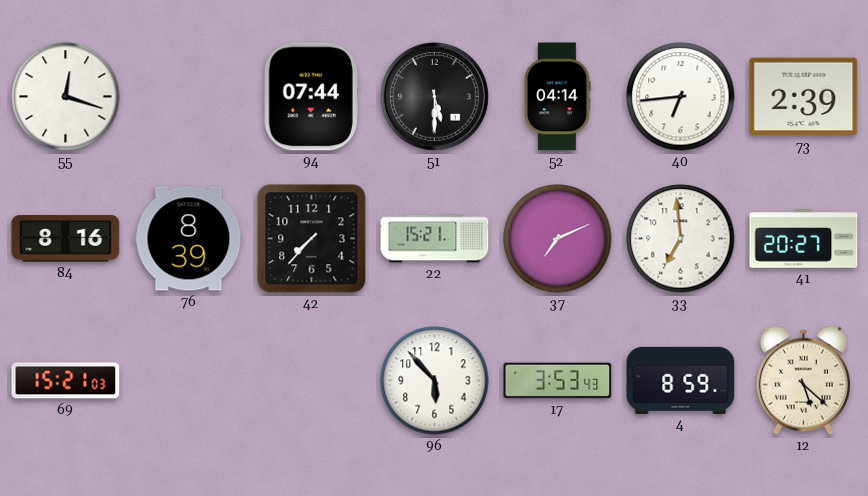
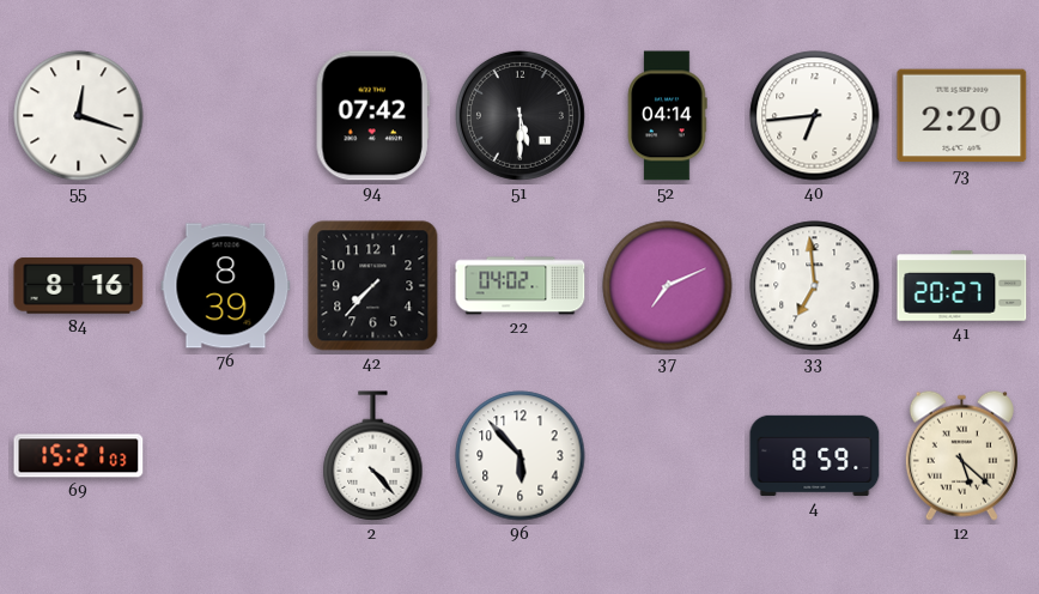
94: 07:44 -> 07:42 (372, 116)
73: 2:39 -> 2:20 (962, 116)
22: 15:21 -> 04:02 (521, 286)
2: none -> 4:23 (373, 456)
17: 3:53 -> none (558, 381)
